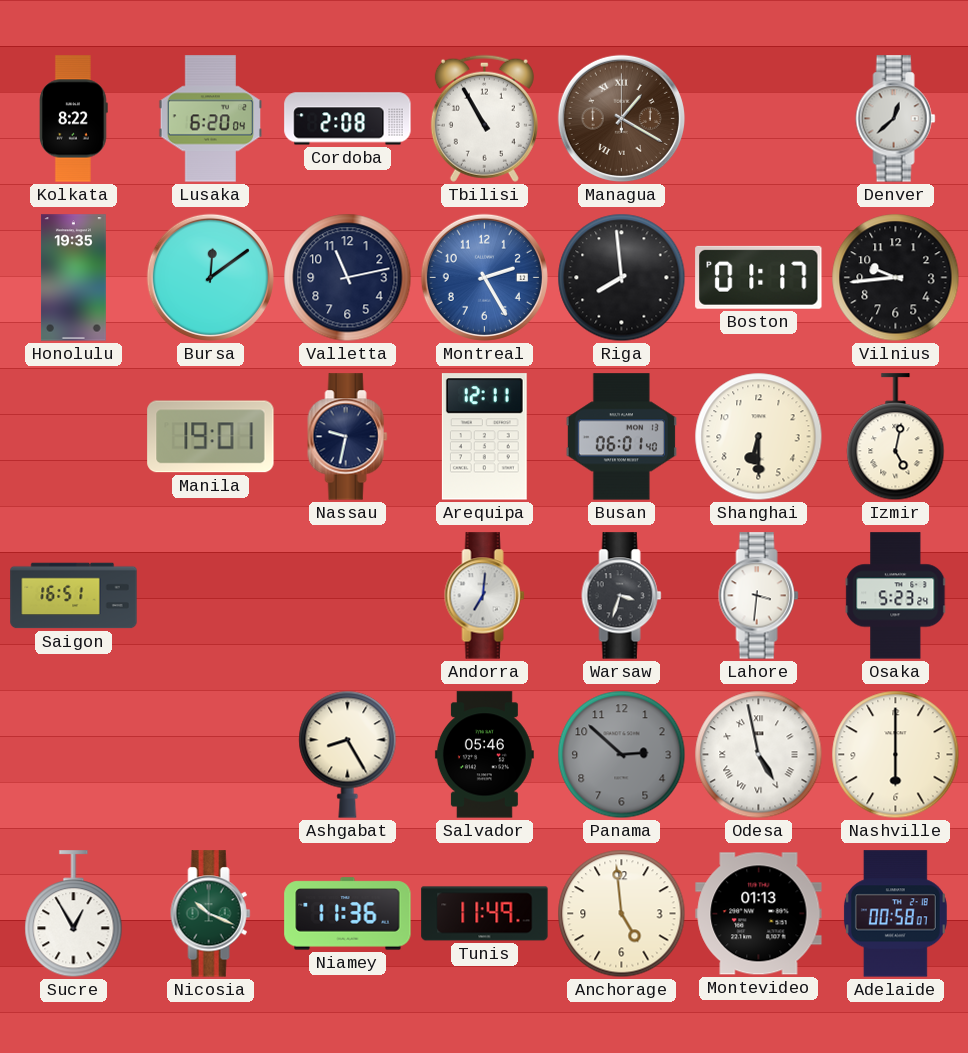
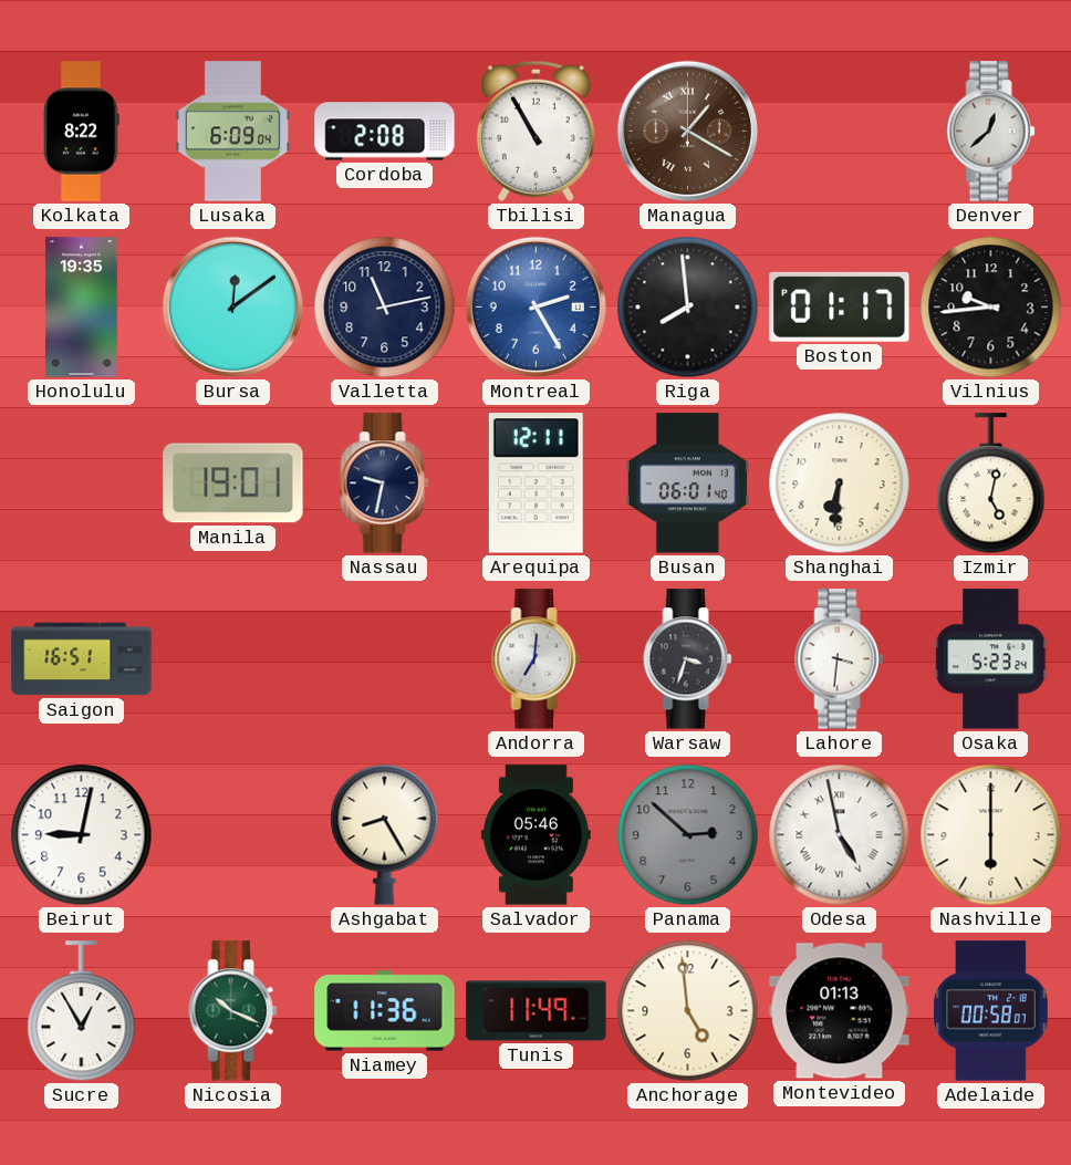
Lusaka: 6:20 -> 6:09 (233, 132)
Shanghai: 6:30 -> 6:31 (840, 483)
Beirut: none -> 9:02 (82, 835)
